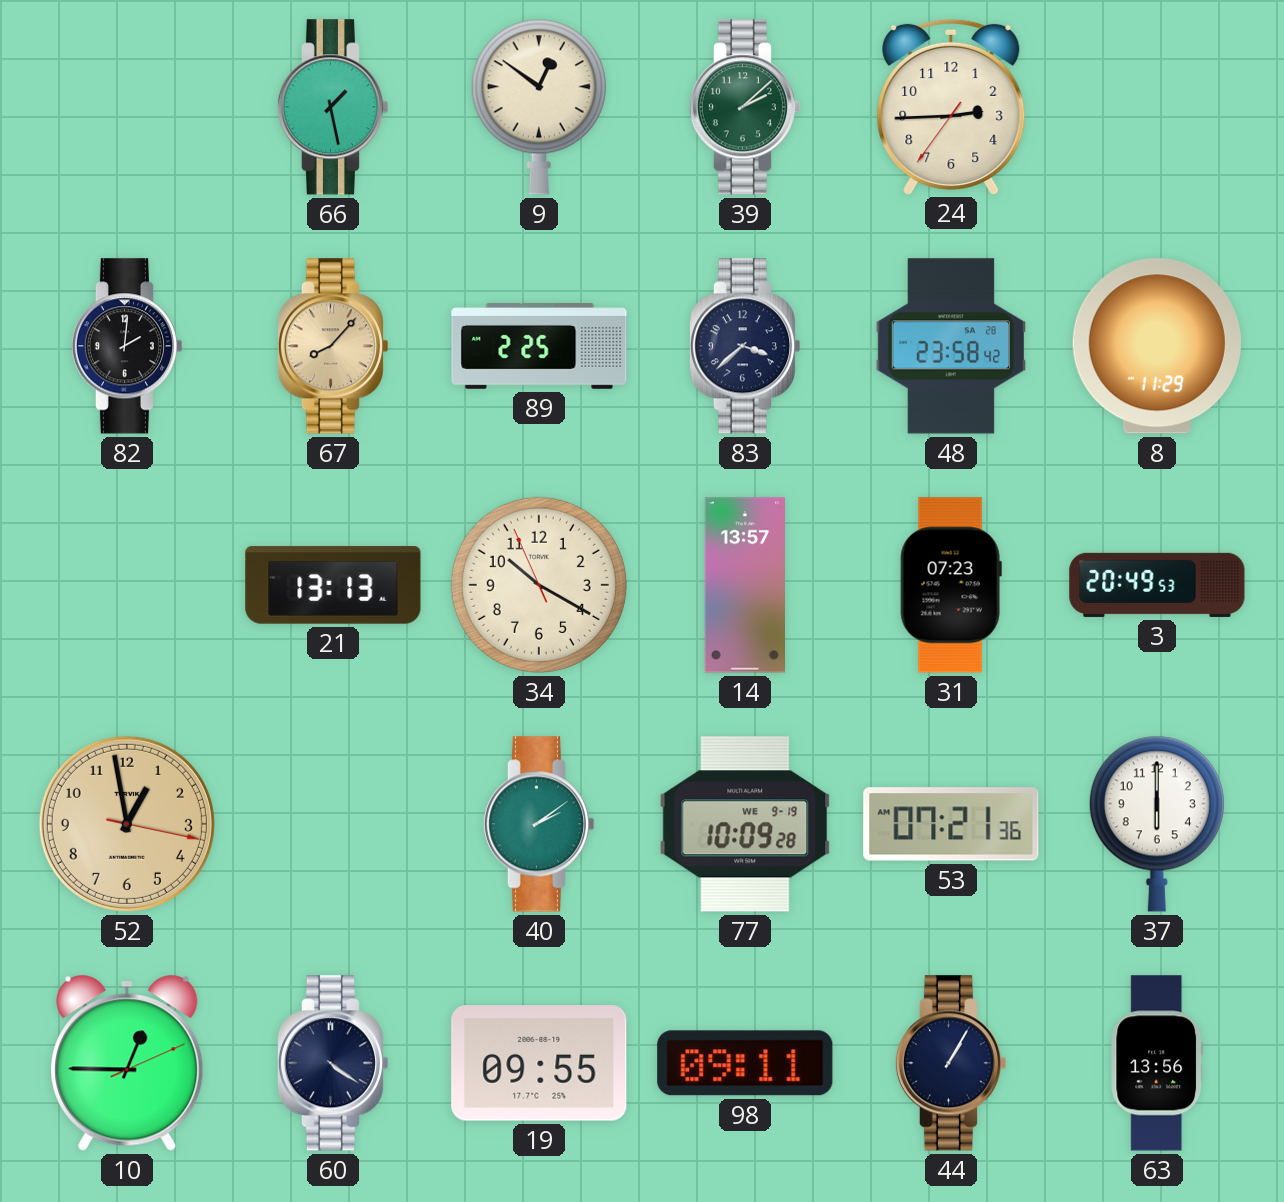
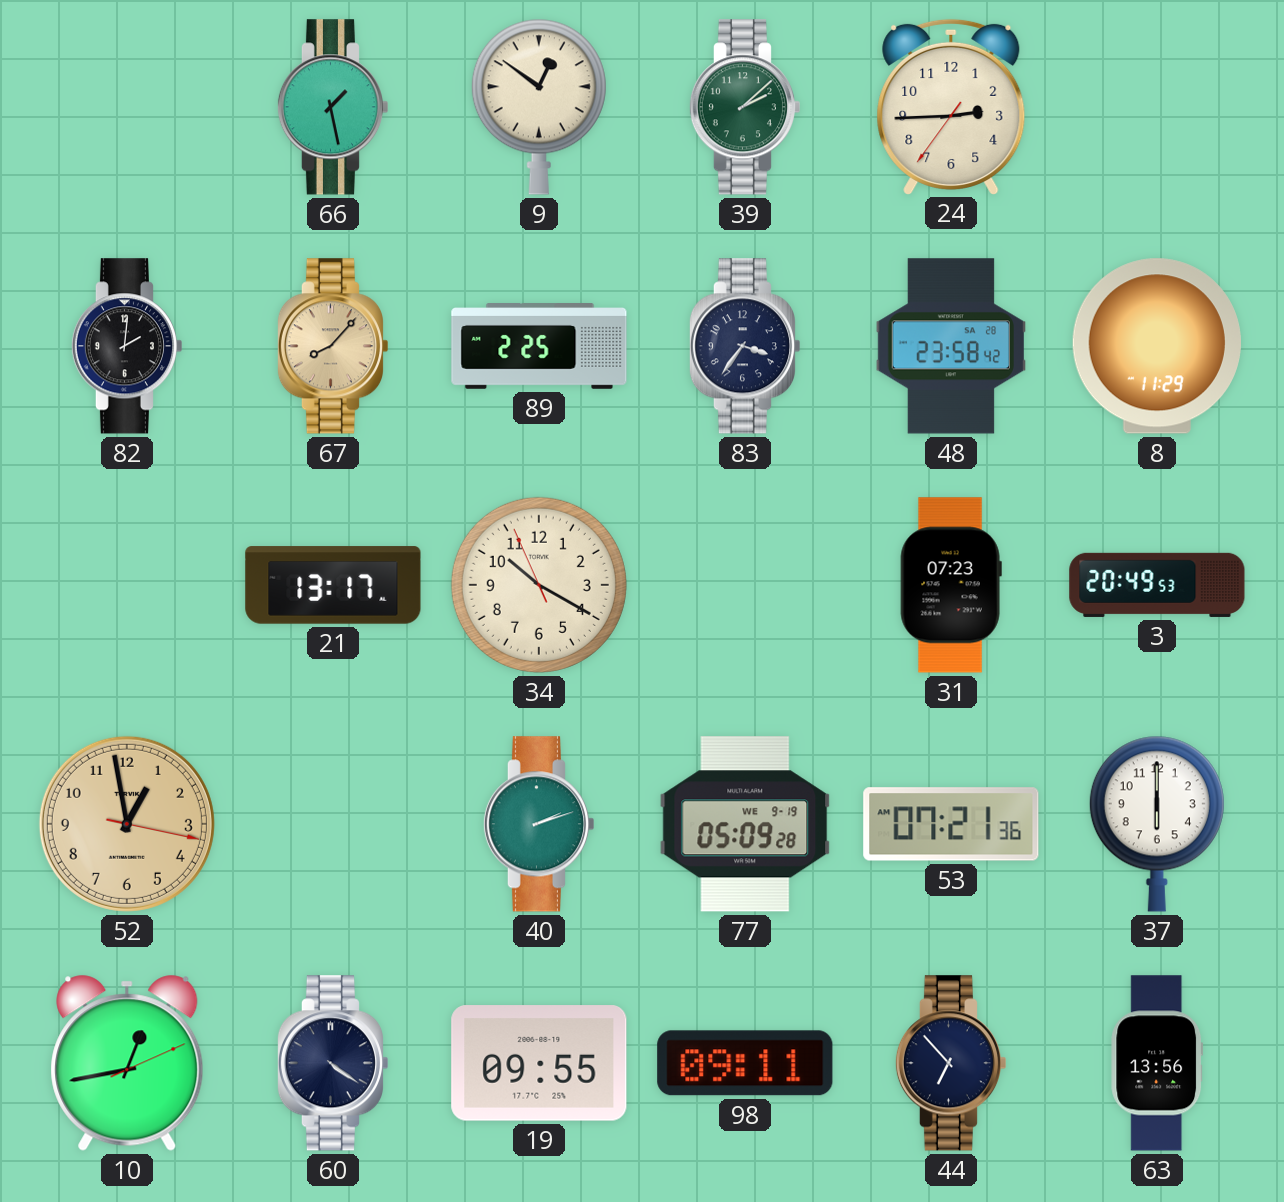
83: 3:38 -> 3:36 (744, 346)
21: 13:13 -> 13:17 (333, 585)
14: 13:57 -> none (744, 585)
40: 2:09 -> 2:12 (538, 824)
77: 10:09 -> 05:09 (745, 824)
10: 12:45 -> 12:43 (127, 1063)
44: 1:05 -> 6:53 (950, 1063)
